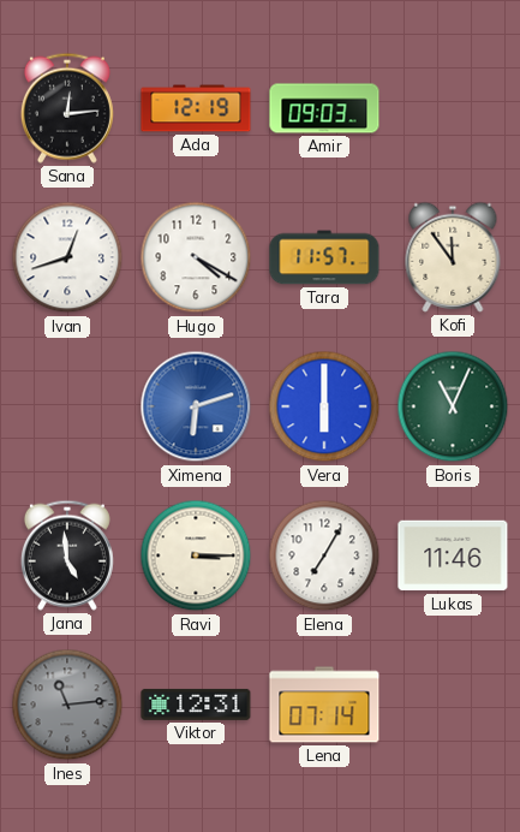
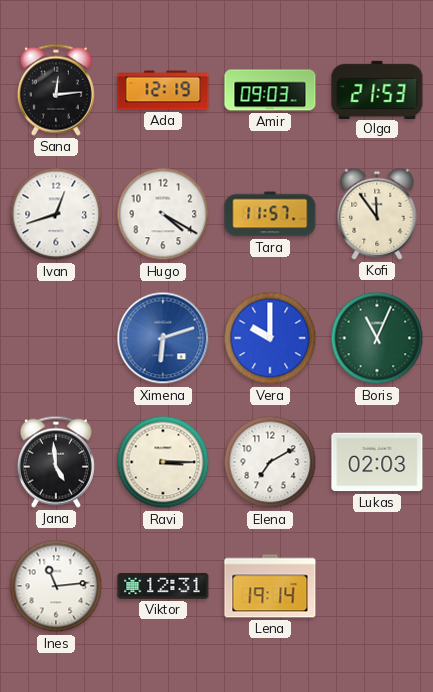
Olga: none -> 21:53 (377, 89)
Vera: 6:00 -> 10:00 (270, 338)
Elena: 7:05 -> 7:10 (270, 462)
Lukas: 11:46 -> 02:03 (377, 462)
Ines dial: grey -> white (56, 586)
Lena: 07:14 -> 19:14 (270, 586)
